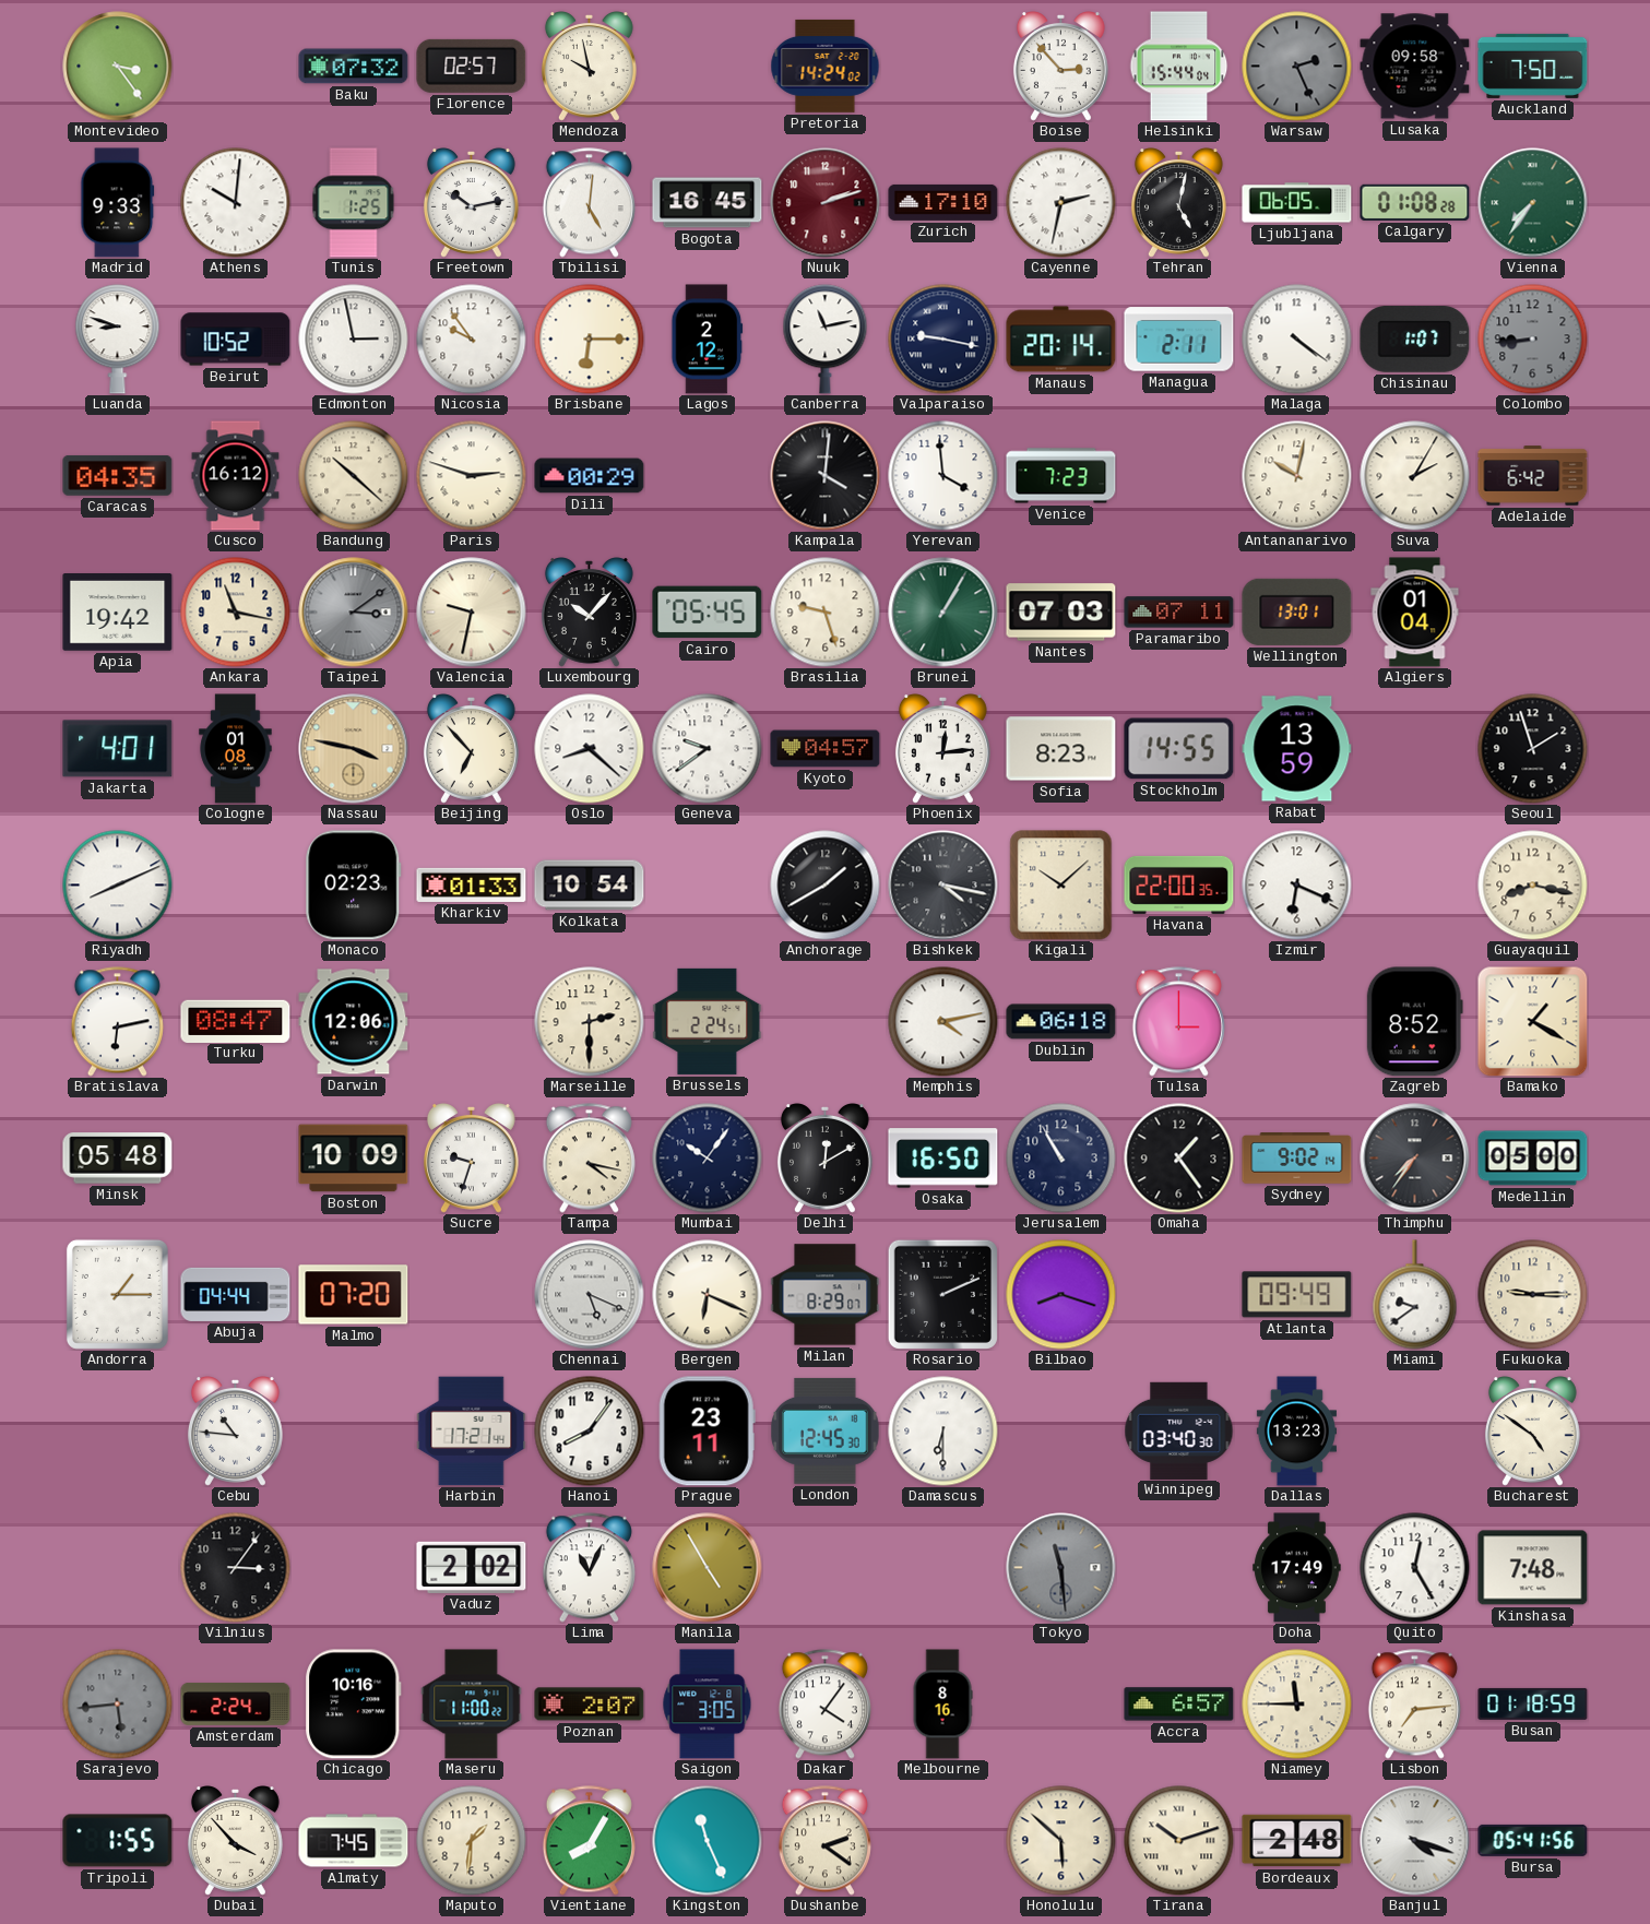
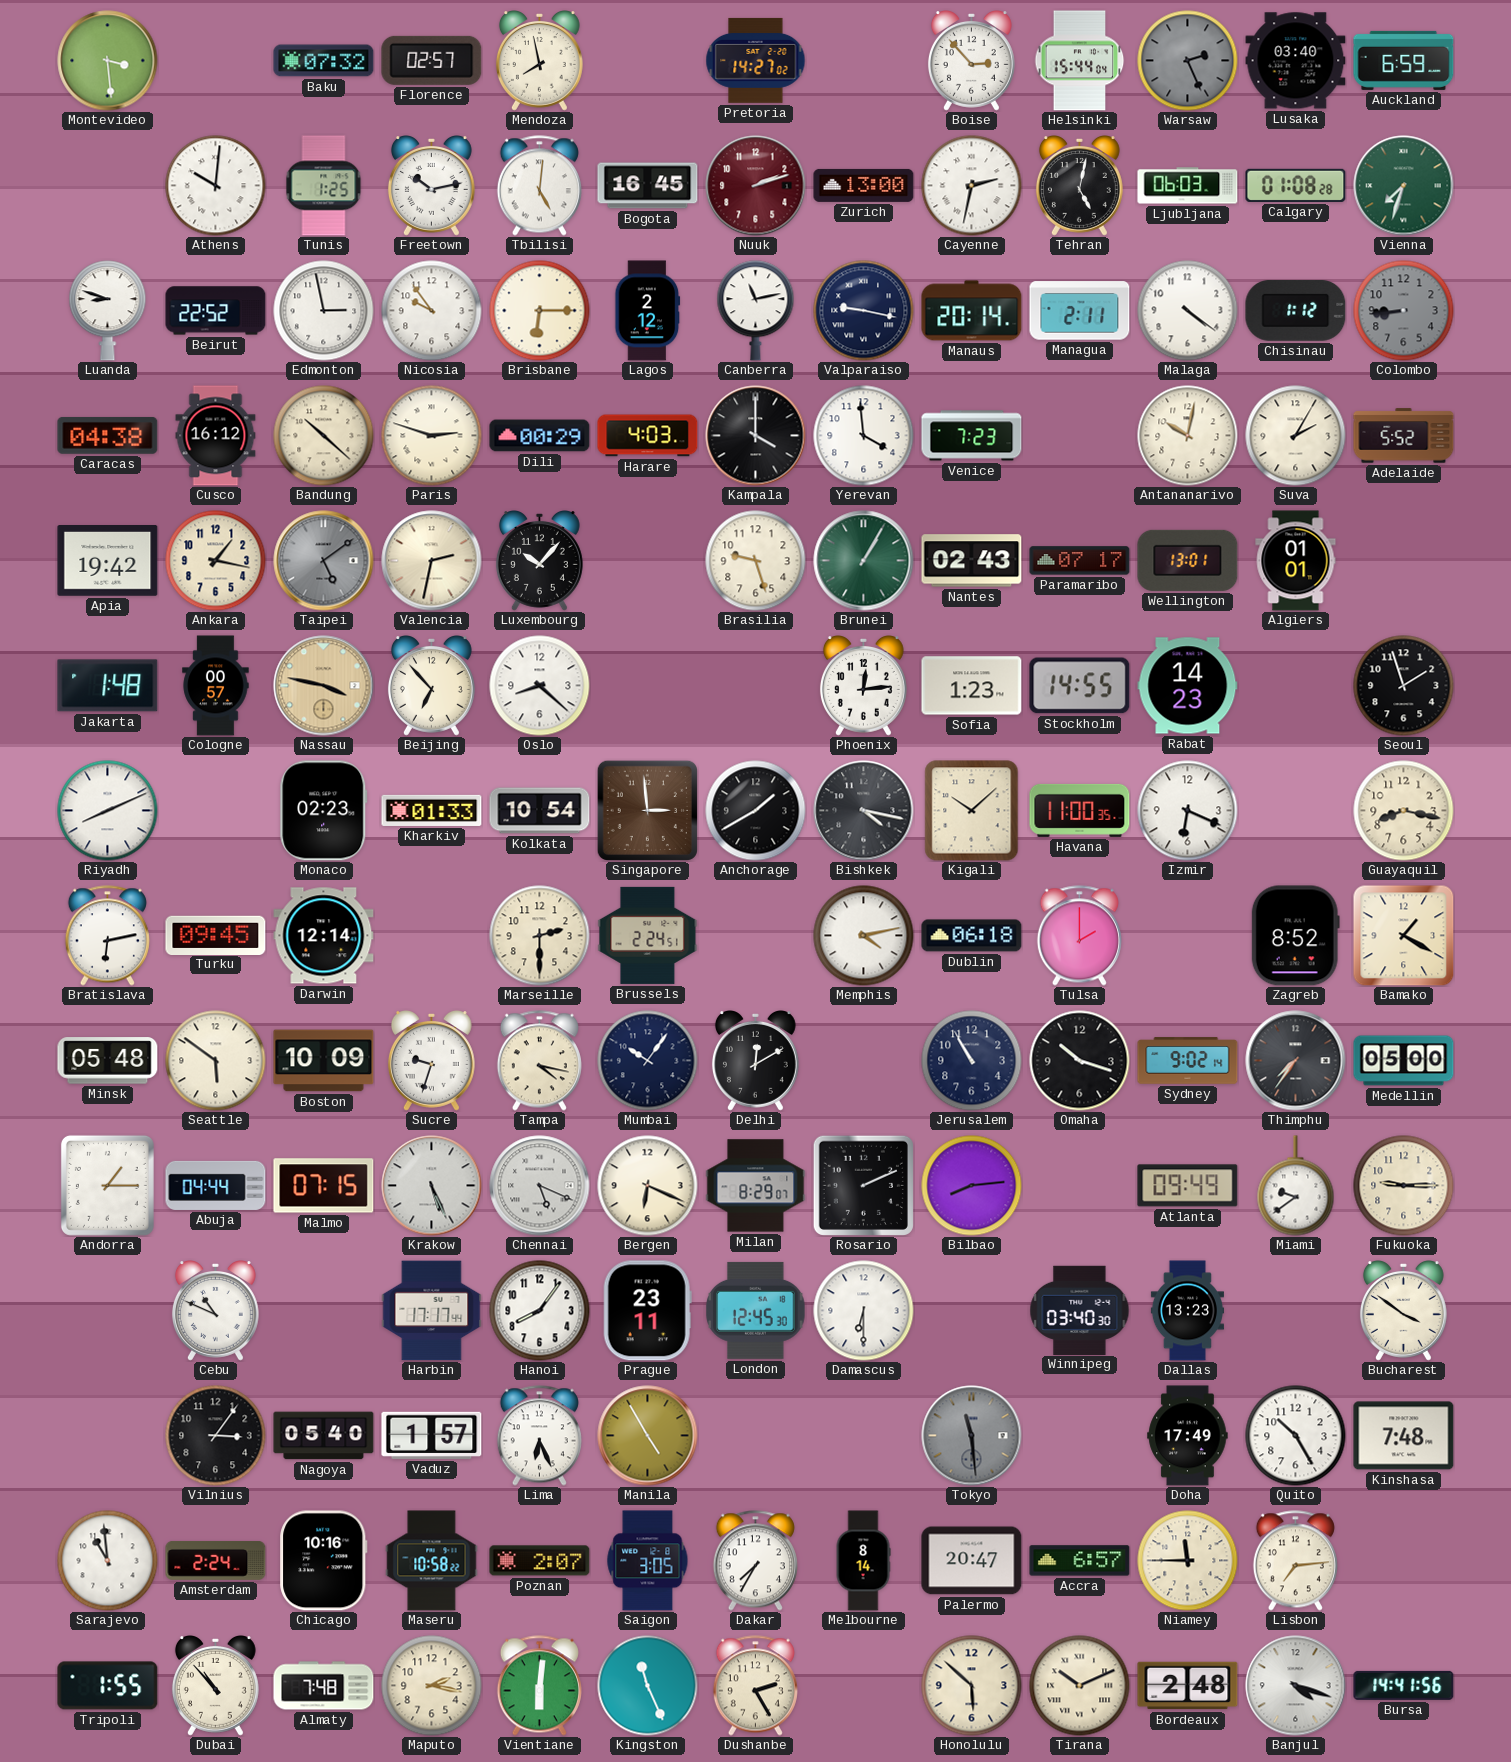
Montevideo: 3:24 -> 3:29 (108, 61)
Mendoza: 9:58 -> 7:58 (539, 61)
Pretoria: 14:24 -> 14:27 (756, 60)
Lusaka: 09:58 -> 03:40 (1296, 61)
Auckland: 7:50 -> 6:59 (1404, 60)
Madrid: 9:33 -> none (118, 203)
Zurich: 17:10 -> 13:00 (864, 185)
Ljubljana: 06:05 -> 06:03 (1188, 186)
Vienna: 7:36 -> 7:33 (1404, 186)
Beirut: 10:52 -> 22:52 (216, 311)
Chisinau: 1:07 -> 1:12 (1296, 311)
Caracas: 04:35 -> 04:38 (108, 436)
Harare: none -> 4:03 (648, 436)
Kampala: 4:01 -> 4:00 (756, 436)
Adelaide: 6:42 -> 5:52 (1404, 436)
Ankara: 11:17 -> 1:17 (216, 561)
Taipei: 3:09 -> 5:09 (324, 561)
Valencia: 9:32 -> 2:32 (432, 561)
Cairo: 05:45 -> none (708, 613)
Nantes: 07:03 -> 02:43 (972, 561)
Paramaribo: 07:11 -> 07:17 (1080, 561)
Algiers: 01:04 -> 01:01 (1296, 561)
Jakarta: 4:01 -> 1:48 (108, 686)
Cologne: 01:08 -> 00:57 (216, 686)
Geneva: 9:39 -> none (708, 749)
Kyoto: 04:57 -> none (826, 749)
Sofia: 8:23 -> 1:23 (972, 686)
Rabat: 13:59 -> 14:23 (1188, 686)
Singapore: none -> 2:59 (647, 810)
Havana: 22:00 -> 11:00 (1080, 810)
Turku: 08:47 -> 09:45 (216, 935)
Darwin: 12:06 -> 12:14 (324, 936)
Tulsa: 3:00 -> 2:00 (1079, 936)
Seattle: none -> 5:51 (216, 1061)
Osaka: 16:50 -> none (943, 1159)
Omaha: 1:24 -> 10:18 (1080, 1061)
Malmo: 07:20 -> 07:15 (324, 1186)
Krakow: none -> 5:26 (432, 1186)
Bilbao: 8:18 -> 8:14 (972, 1186)
Cebu: 10:46 -> 10:49 (215, 1311)
Harbin: 17:21 -> 17:17 (432, 1311)
Bucharest: 4:51 -> 3:51 (1403, 1311)
Nagoya: none -> 05:40 (324, 1436)
Vaduz: 2:02 -> 1:57 (432, 1435)
Lima: 11:04 -> 6:26 (539, 1436)
Quito: 12:25 -> 10:25 (1296, 1436)
Sarajevo: 5:44 -> 10:59 (108, 1561)
Sarajevo dial: grey -> white (108, 1561)
Maseru: 11:00 -> 10:58 (432, 1561)
Dakar: 4:06 -> 7:35 (755, 1561)
Melbourne: 8:16 -> 8:14 (863, 1561)
Palermo: none -> 20:47 (972, 1561)
Busan: 01:18 -> none (1533, 1703)
Dubai: 3:53 -> 10:53 (215, 1686)
Almaty: 7:45 -> 7:48 (324, 1686)
Maputo: 1:31 -> 2:17 (432, 1686)
Vientiane: 8:05 -> 6:01 (539, 1686)
Dushanbe: 2:21 -> 2:25 (755, 1686)
Tirana: 10:12 -> 10:11 (1080, 1686)
Bursa: 05:41 -> 14:41 (1404, 1685)
